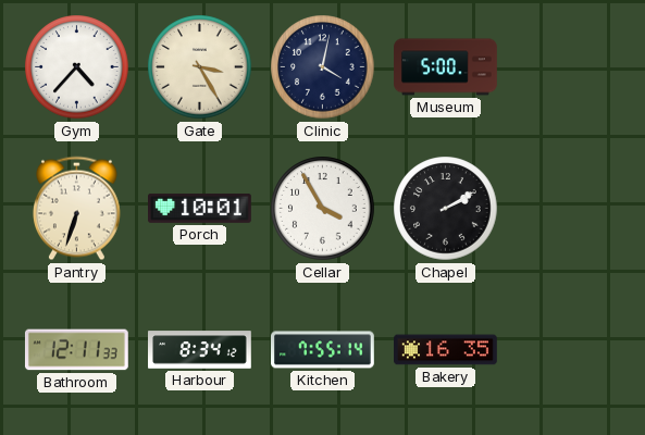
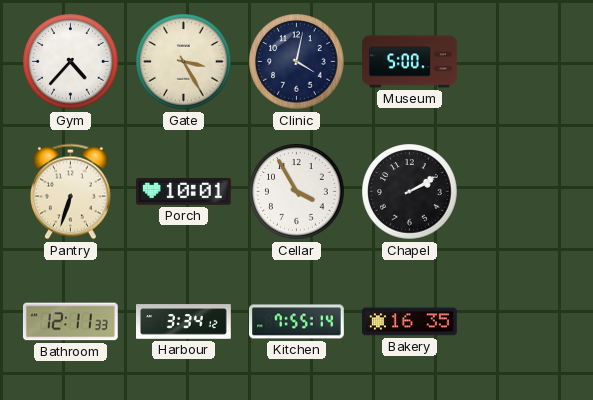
Harbour: 8:34 -> 3:34 (184, 322)
